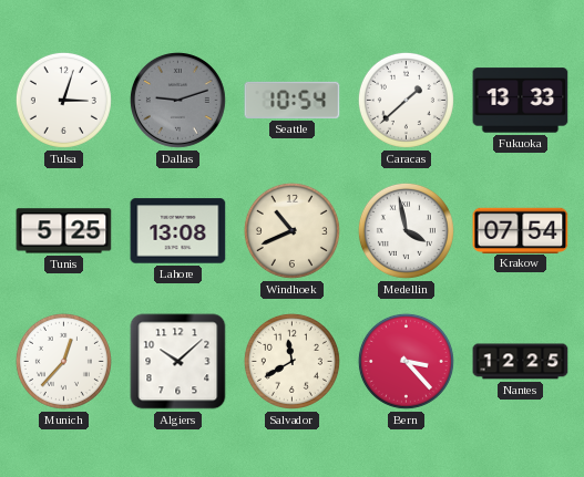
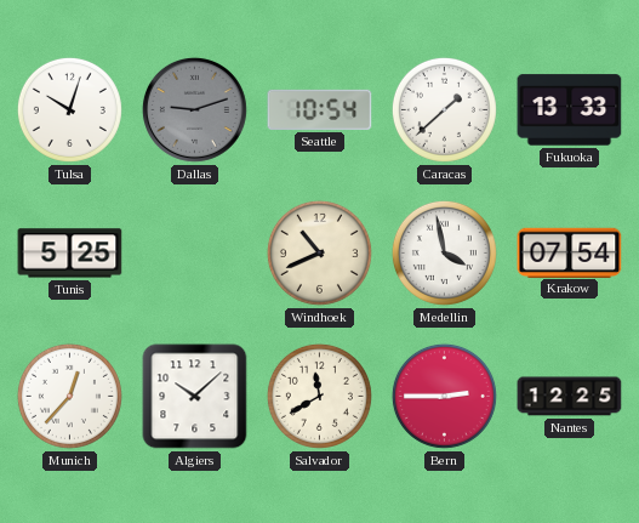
Tulsa: 3:03 -> 10:03 (69, 109)
Lahore: 13:08 -> none (178, 231)
Bern: 3:23 -> 2:45 (444, 396)
